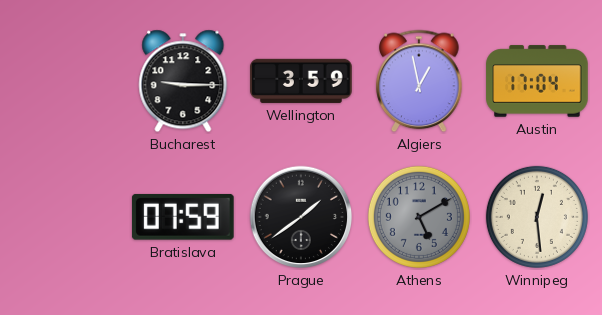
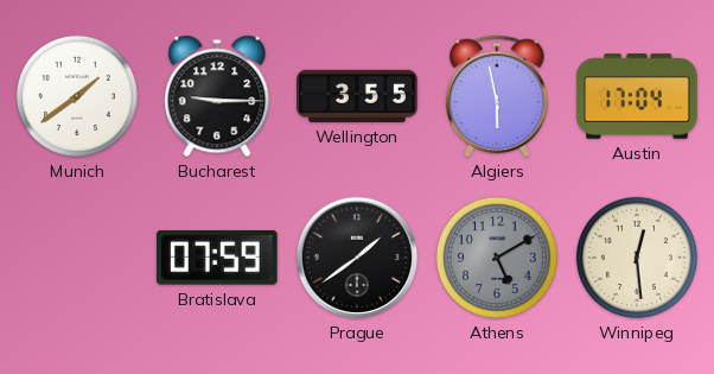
Munich: none -> 1:39 (77, 96)
Wellington: 3:59 -> 3:55 (357, 96)
Algiers: 12:58 -> 5:58 (497, 96)
